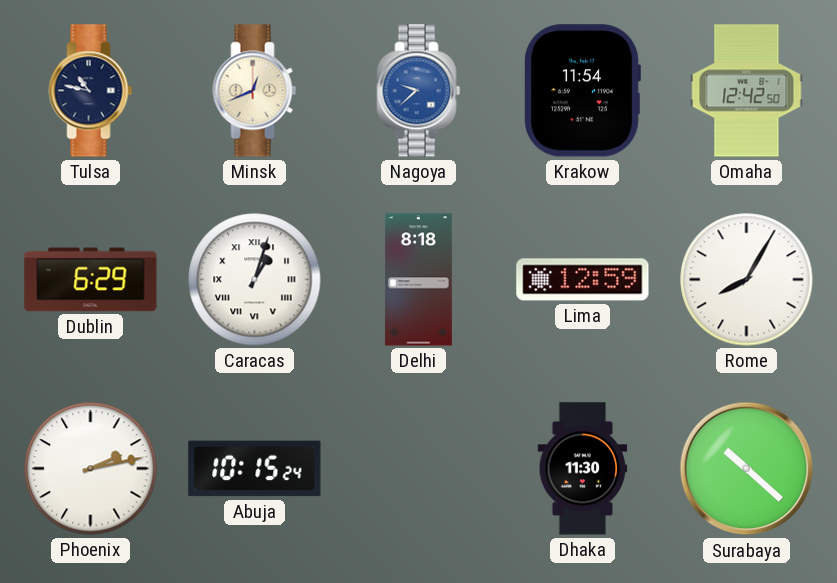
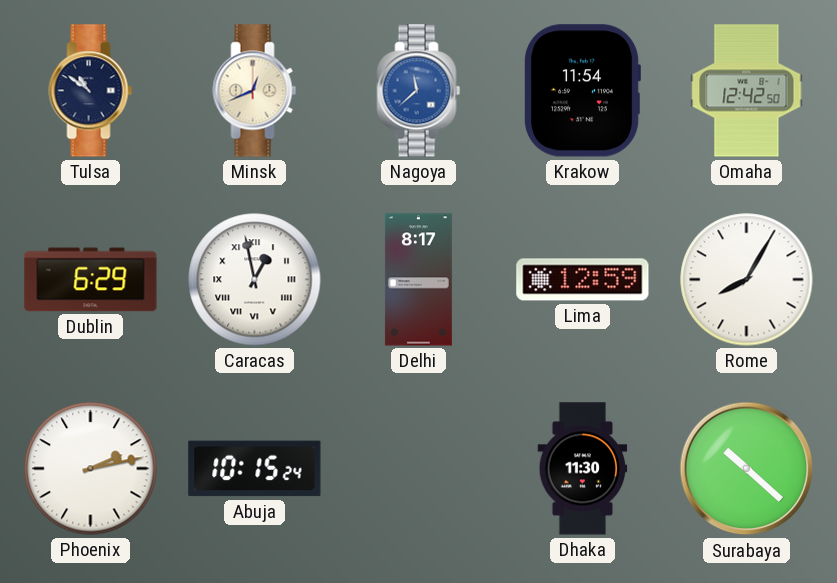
Tulsa: 10:47 -> 10:51 (91, 91)
Nagoya: 9:38 -> 11:38 (419, 91)
Caracas: 1:03 -> 12:58 (255, 280)
Delhi: 8:18 -> 8:17 (418, 280)
